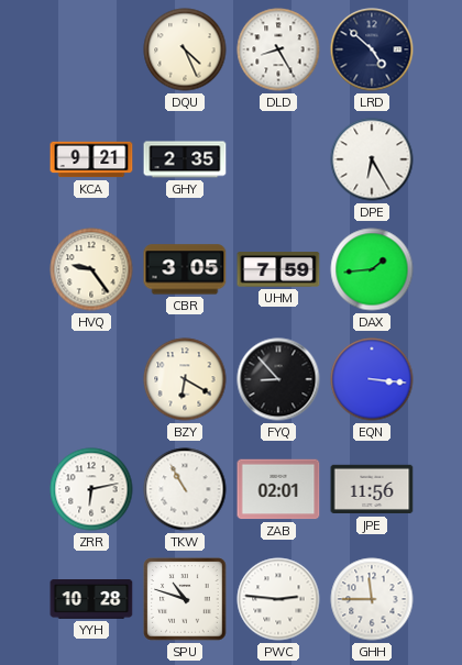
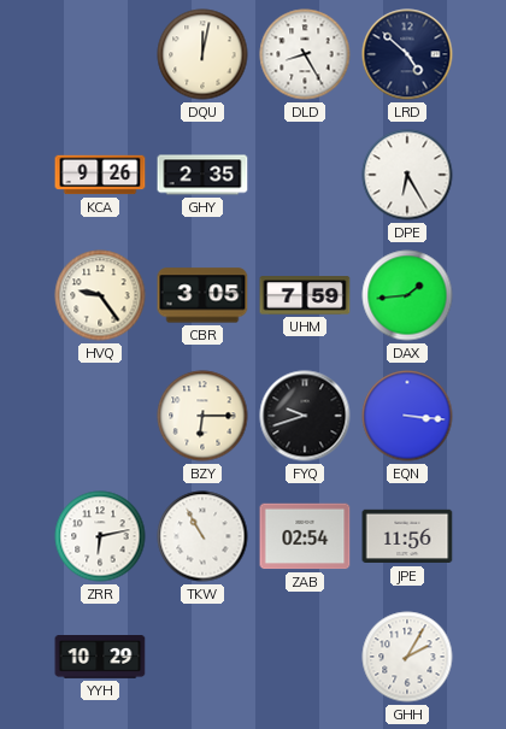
DQU: 4:26 -> 12:02 (202, 54)
KCA: 9:21 -> 9:26 (100, 175)
BZY: 6:20 -> 6:15 (202, 416)
FYQ: 8:53 -> 9:42 (305, 416)
ZAB: 02:01 -> 02:54 (305, 536)
YYH: 10:28 -> 10:29 (100, 657)
SPU: 10:48 -> none (185, 599)
PWC: 2:46 -> none (278, 599)
GHH: 11:45 -> 2:05 (407, 657)
